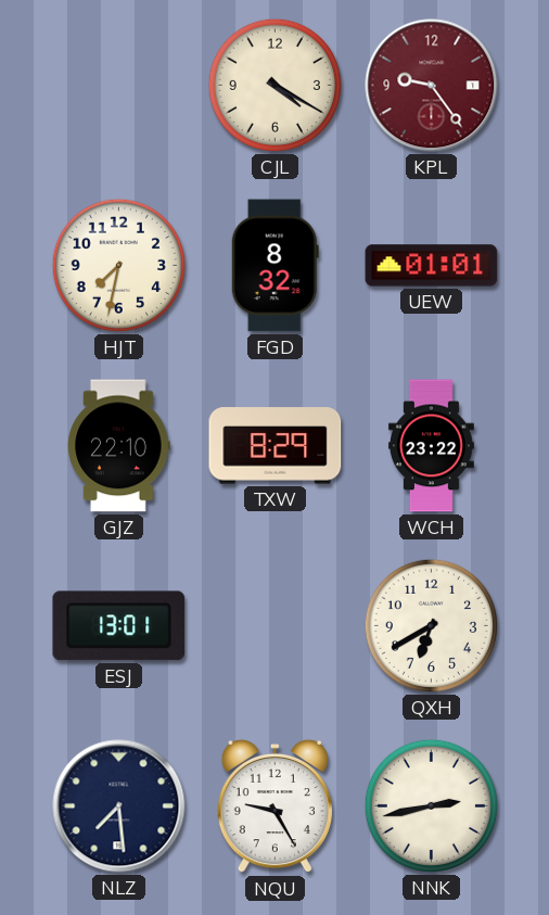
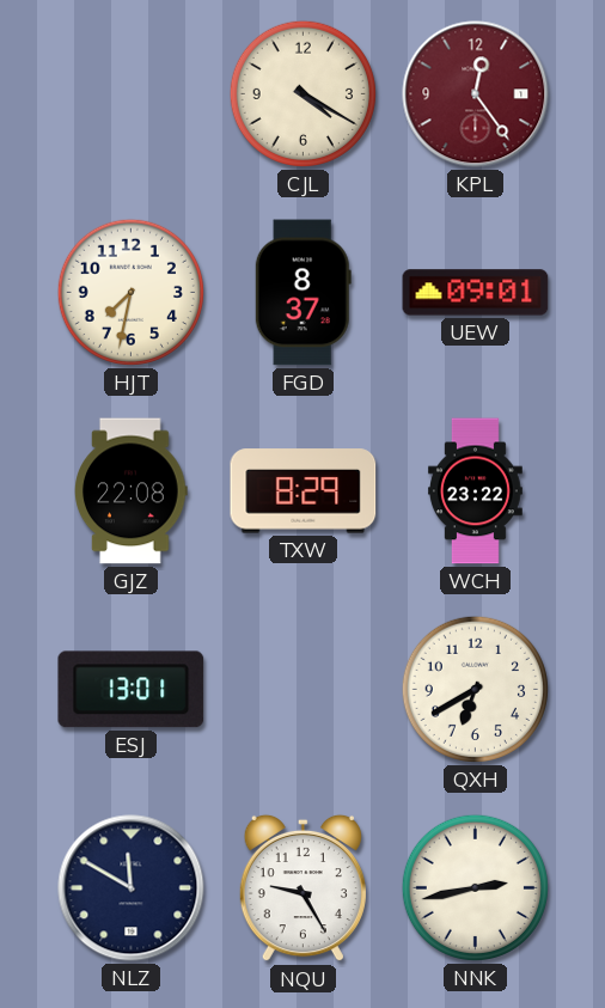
KPL: 9:24 -> 12:24 (476, 94)
FGD: 8:32 -> 8:37 (302, 293)
UEW: 01:01 -> 09:01 (476, 293)
GJZ: 22:10 -> 22:08 (132, 491)
NLZ: 7:29 -> 11:50 (132, 888)
